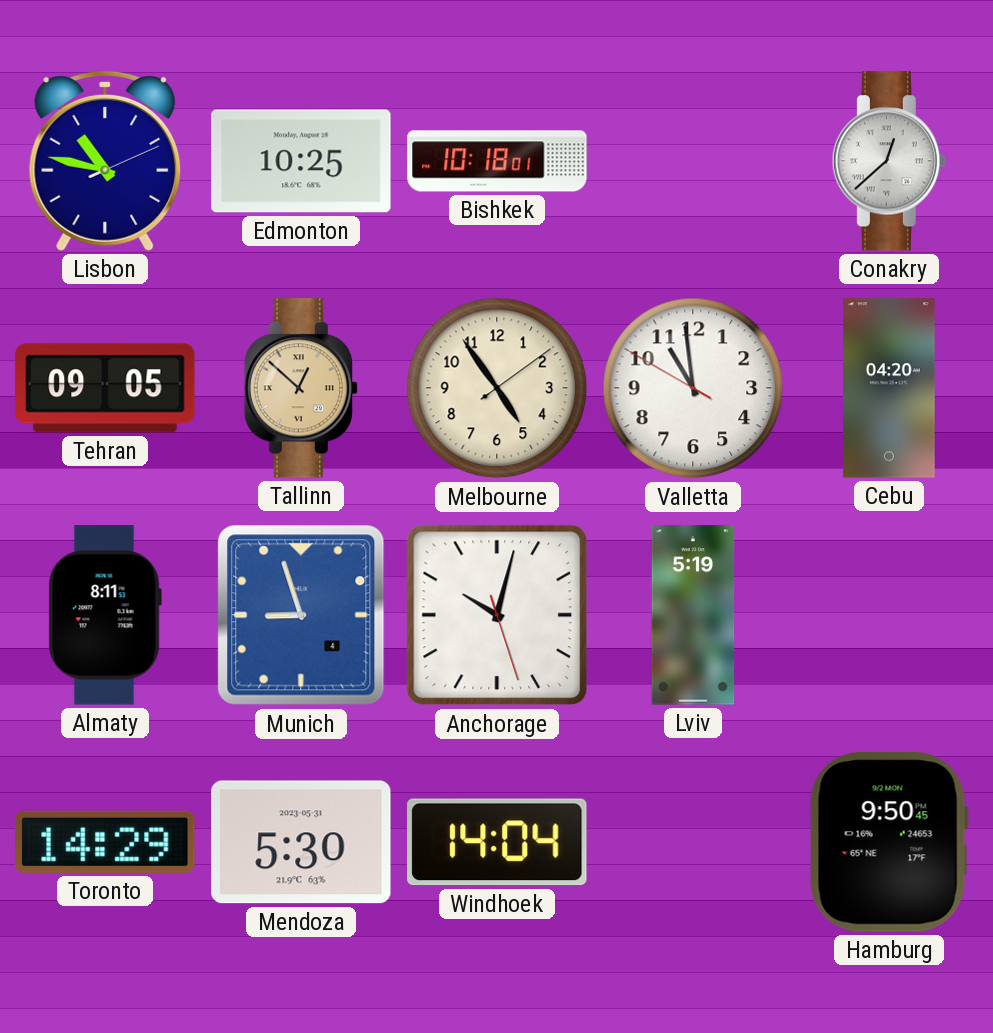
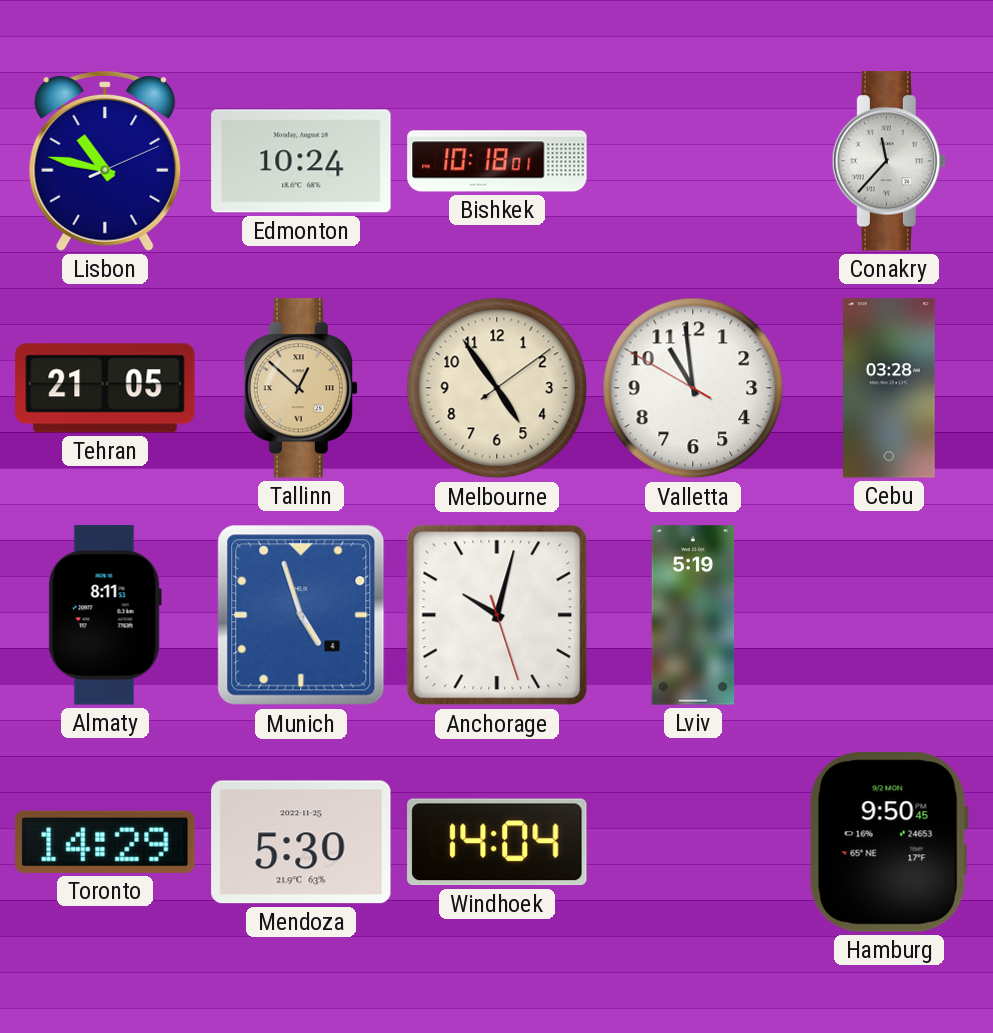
Edmonton: 10:25 -> 10:24 (301, 161)
Conakry: 12:38 -> 11:37 (889, 161)
Tehran: 09:05 -> 21:05 (105, 388)
Cebu: 04:20 -> 03:28 (890, 388)
Munich: 8:57 -> 4:57 (301, 615)
Mendoza date: 2023-05-31 -> 2022-11-25 (301, 842)
